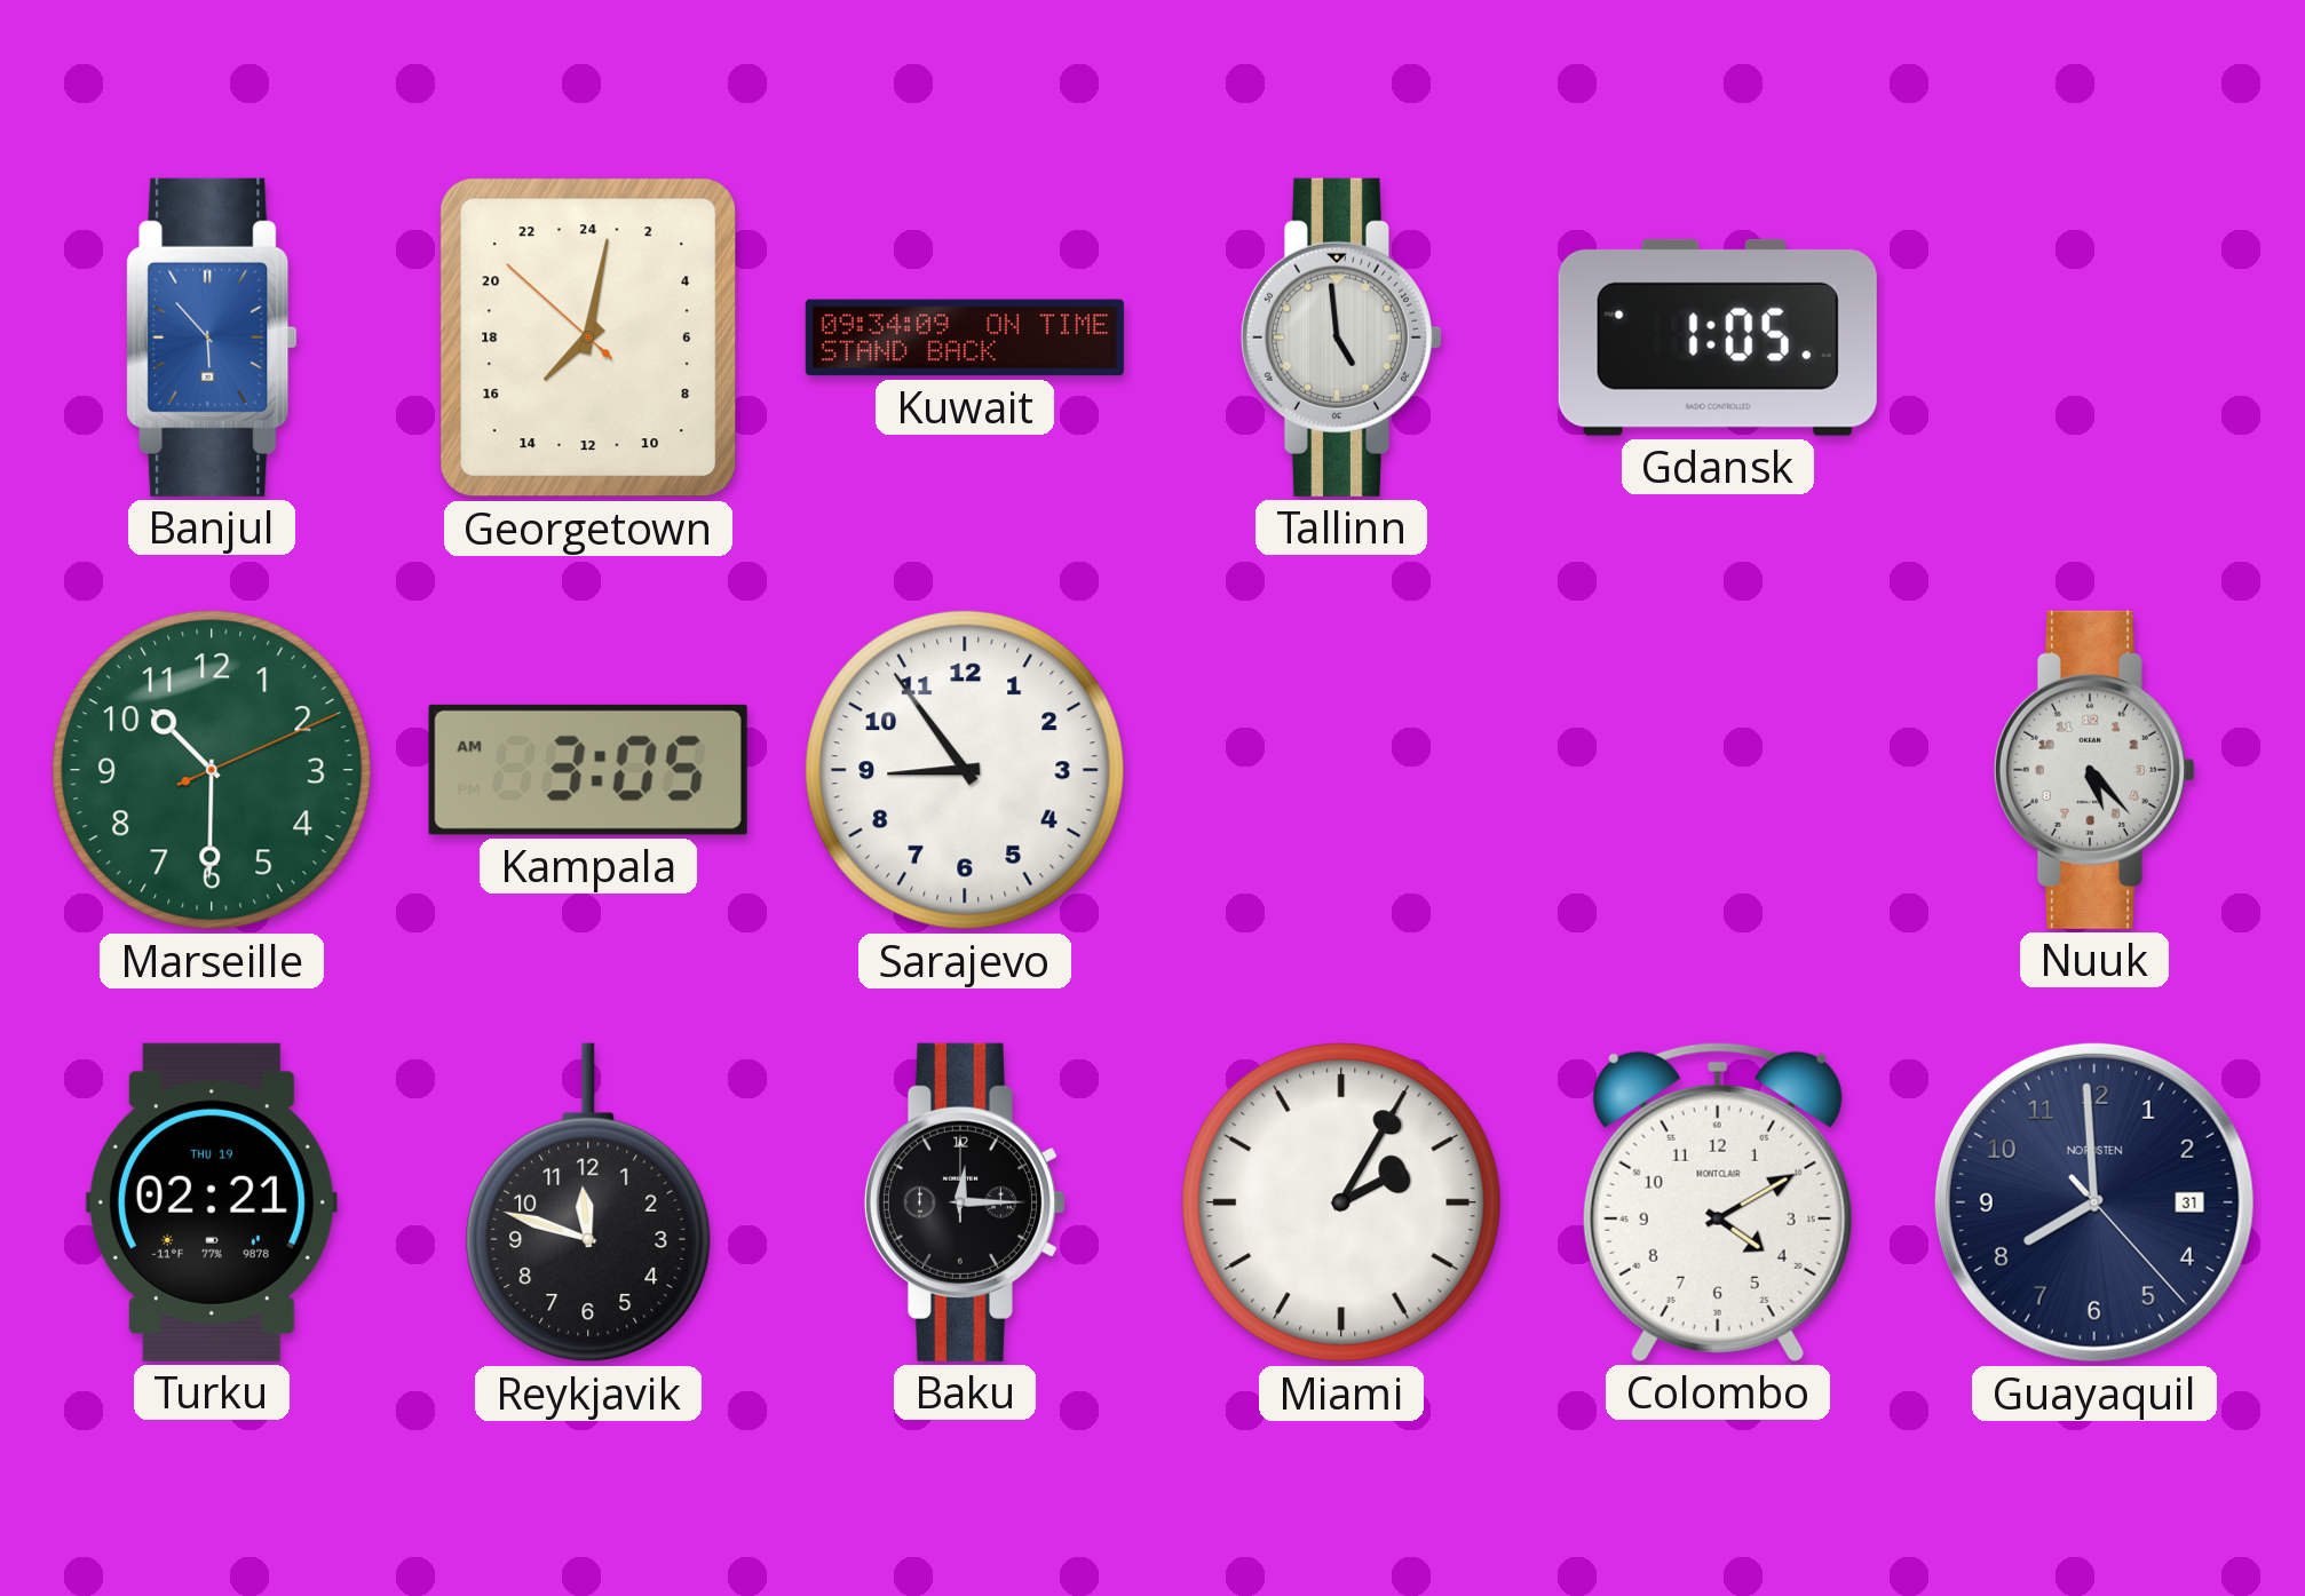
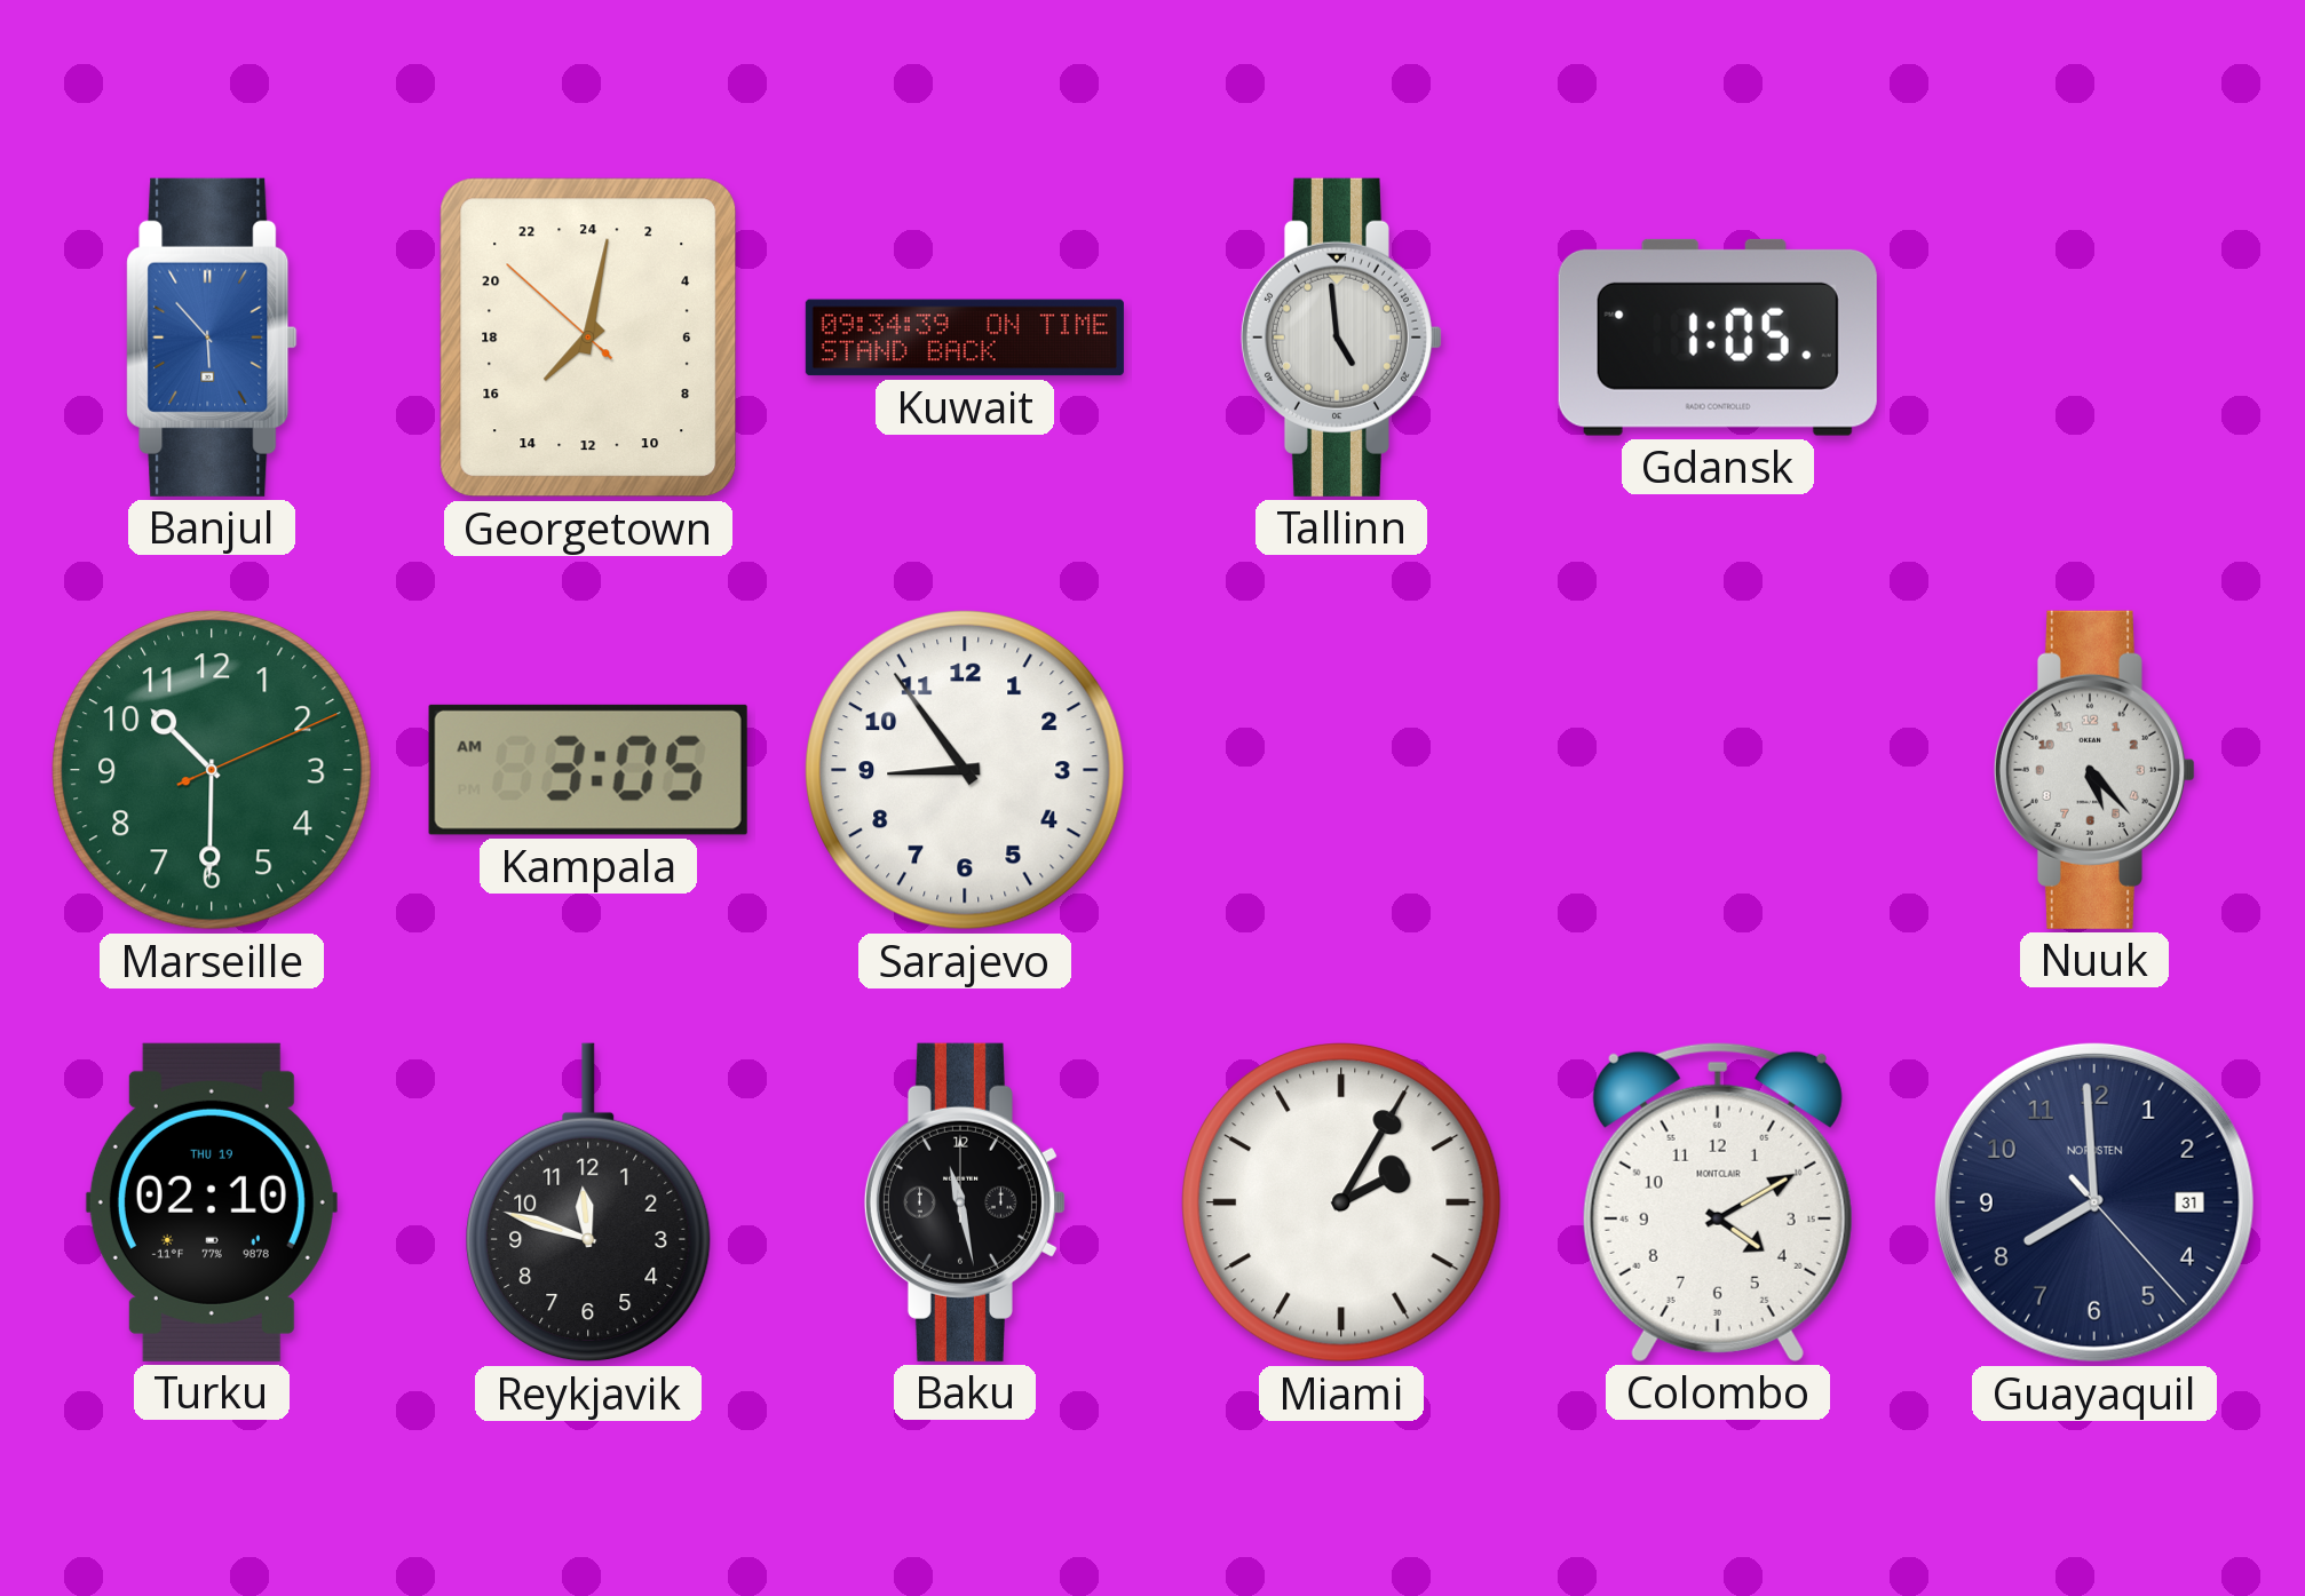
Kuwait: 09:34:09 -> 09:34:39 (965, 338)
Turku: 02:21 -> 02:10 (212, 1202)
Baku: 12:15 -> 11:28 (965, 1202)
